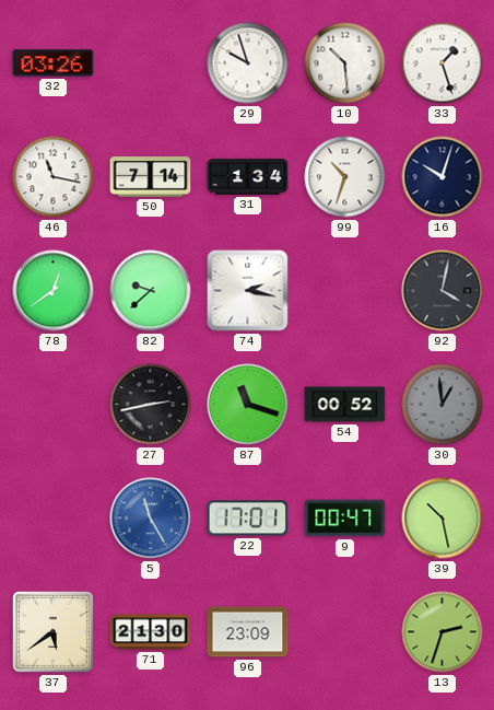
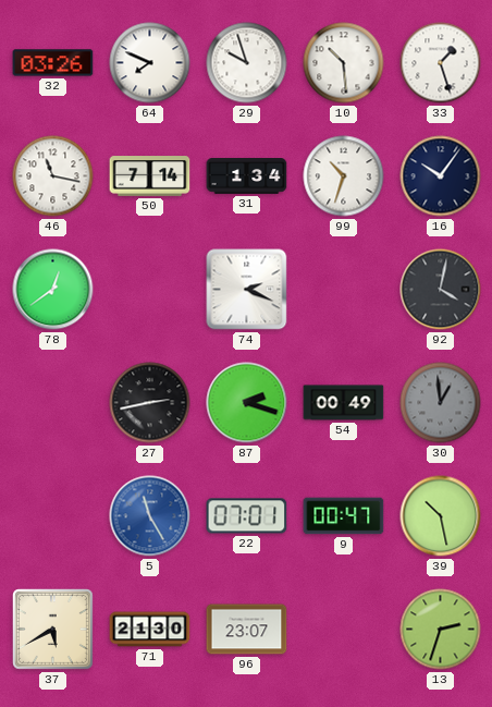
64: none -> 7:49 (150, 63)
16: 10:03 -> 10:06 (441, 176)
82: 9:38 -> none (151, 291)
74: 2:17 -> 2:19 (247, 290)
87: 11:18 -> 2:18 (247, 403)
54: 00:52 -> 00:49 (344, 403)
22: 17:01 -> 07:01 (247, 516)
37: 5:39 -> 5:40 (53, 630)
96: 23:09 -> 23:07 (247, 630)
